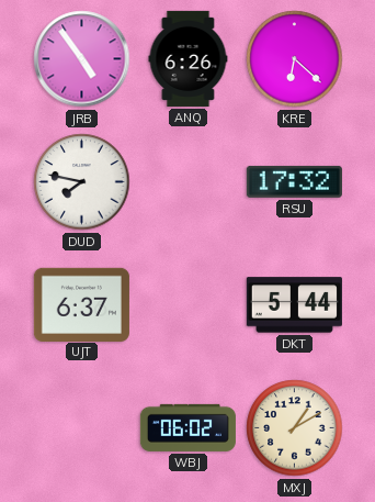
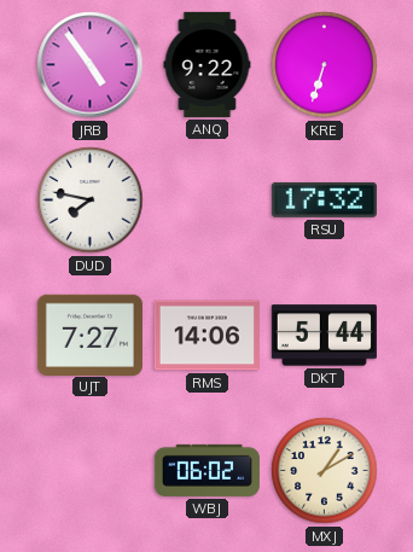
ANQ: 6:26 -> 9:22 (208, 64)
KRE: 6:22 -> 6:33 (325, 65)
UJT: 6:37 -> 7:27 (89, 335)
RMS: none -> 14:06 (206, 336)
